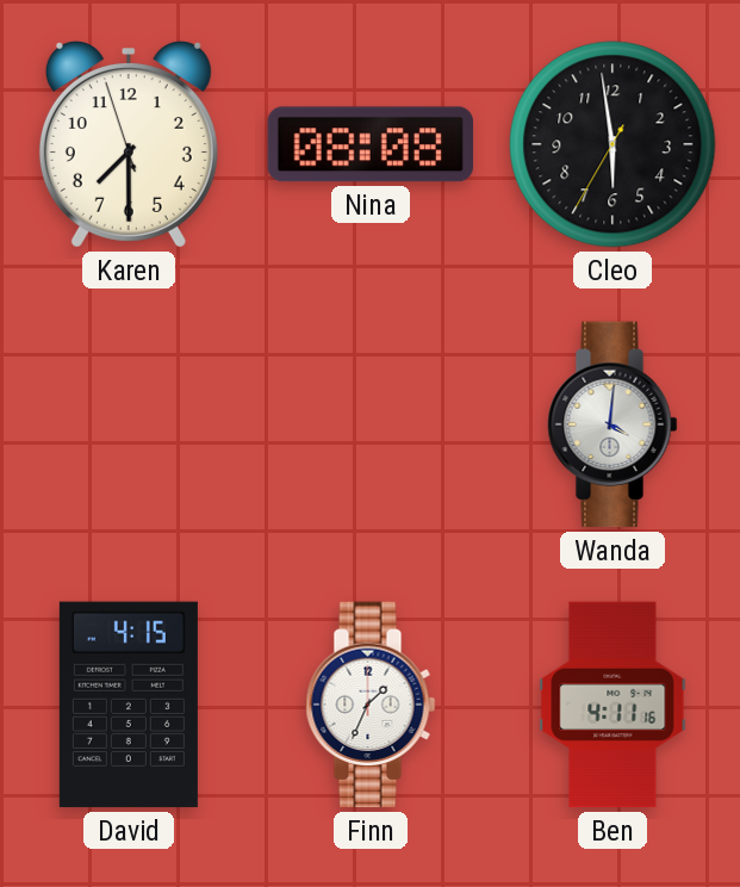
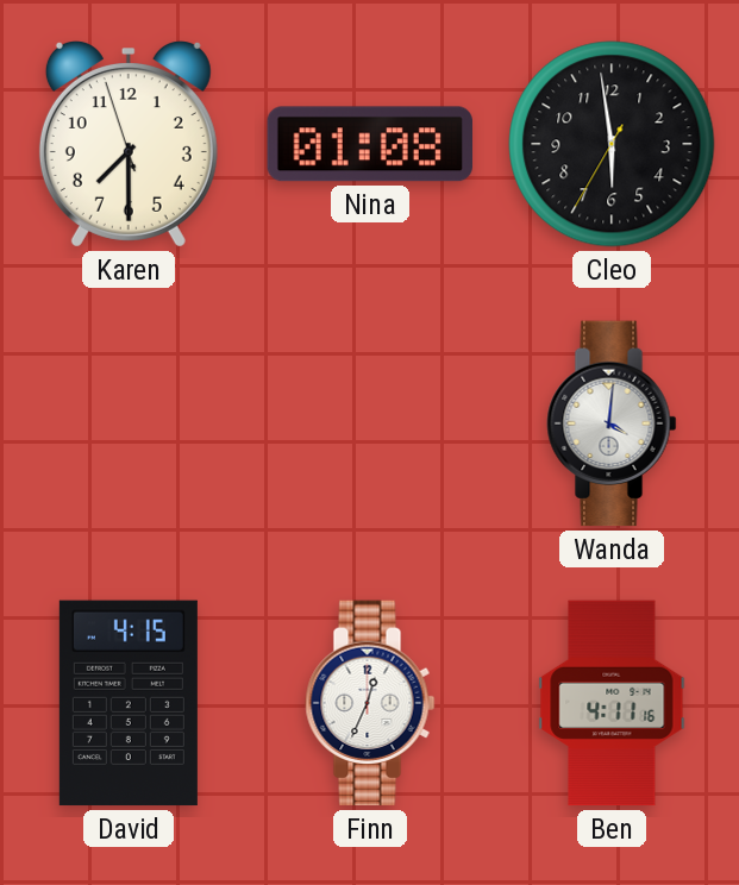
Nina: 08:08 -> 01:08 (369, 144)
Finn: 1:34 -> 12:34 (370, 703)
